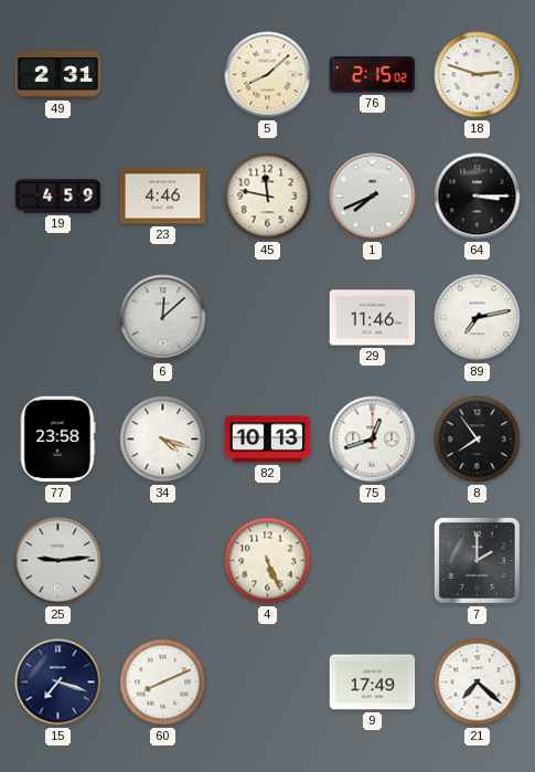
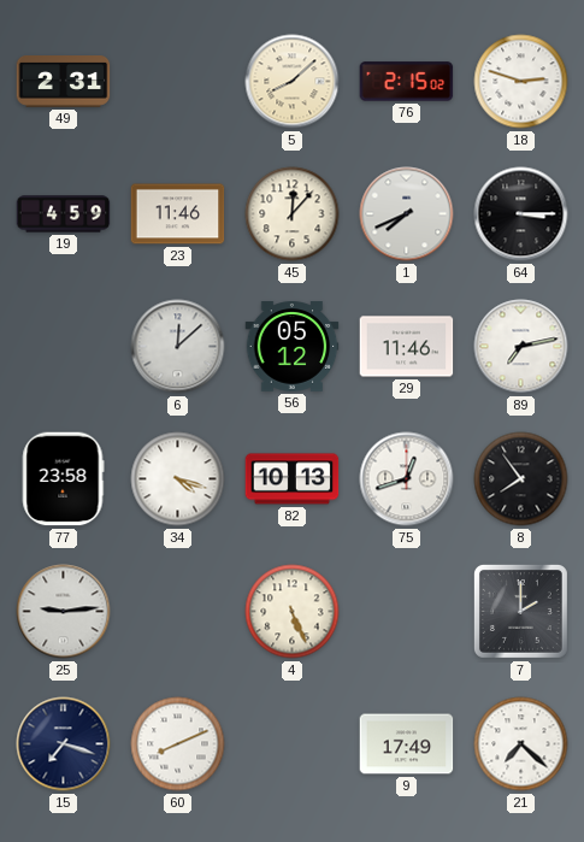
23: 4:46 -> 11:46 (178, 214)
45: 11:47 -> 12:07 (293, 214)
56: none -> 05:12 (293, 347)
